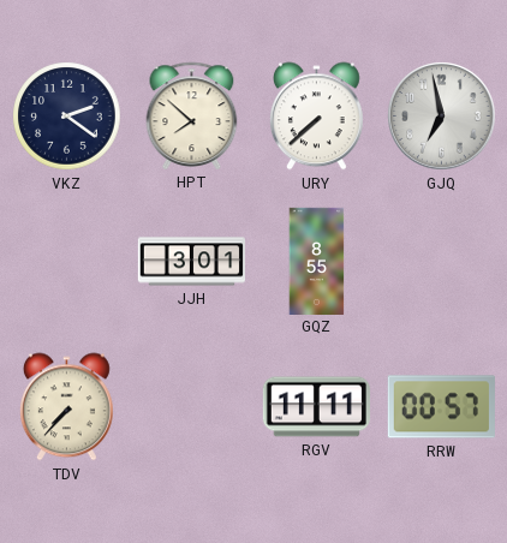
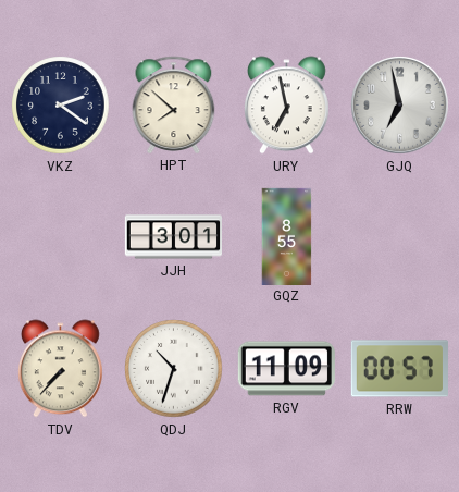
URY: 7:38 -> 6:58 (286, 106)
QDJ: none -> 10:33 (174, 369)
RGV: 11:11 -> 11:09 (286, 369)
